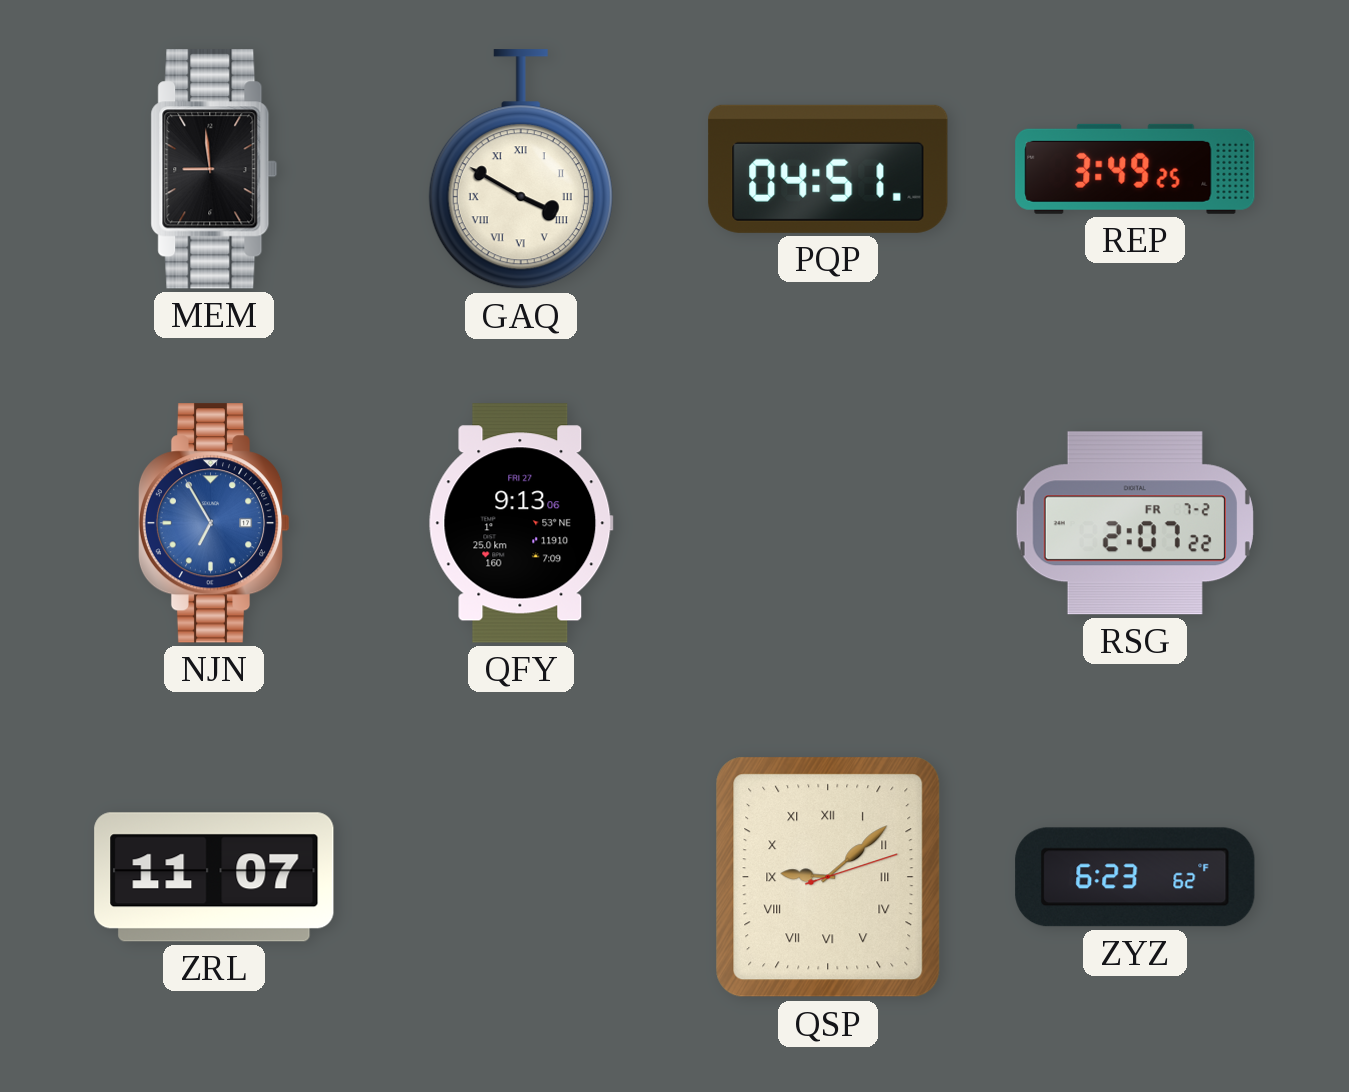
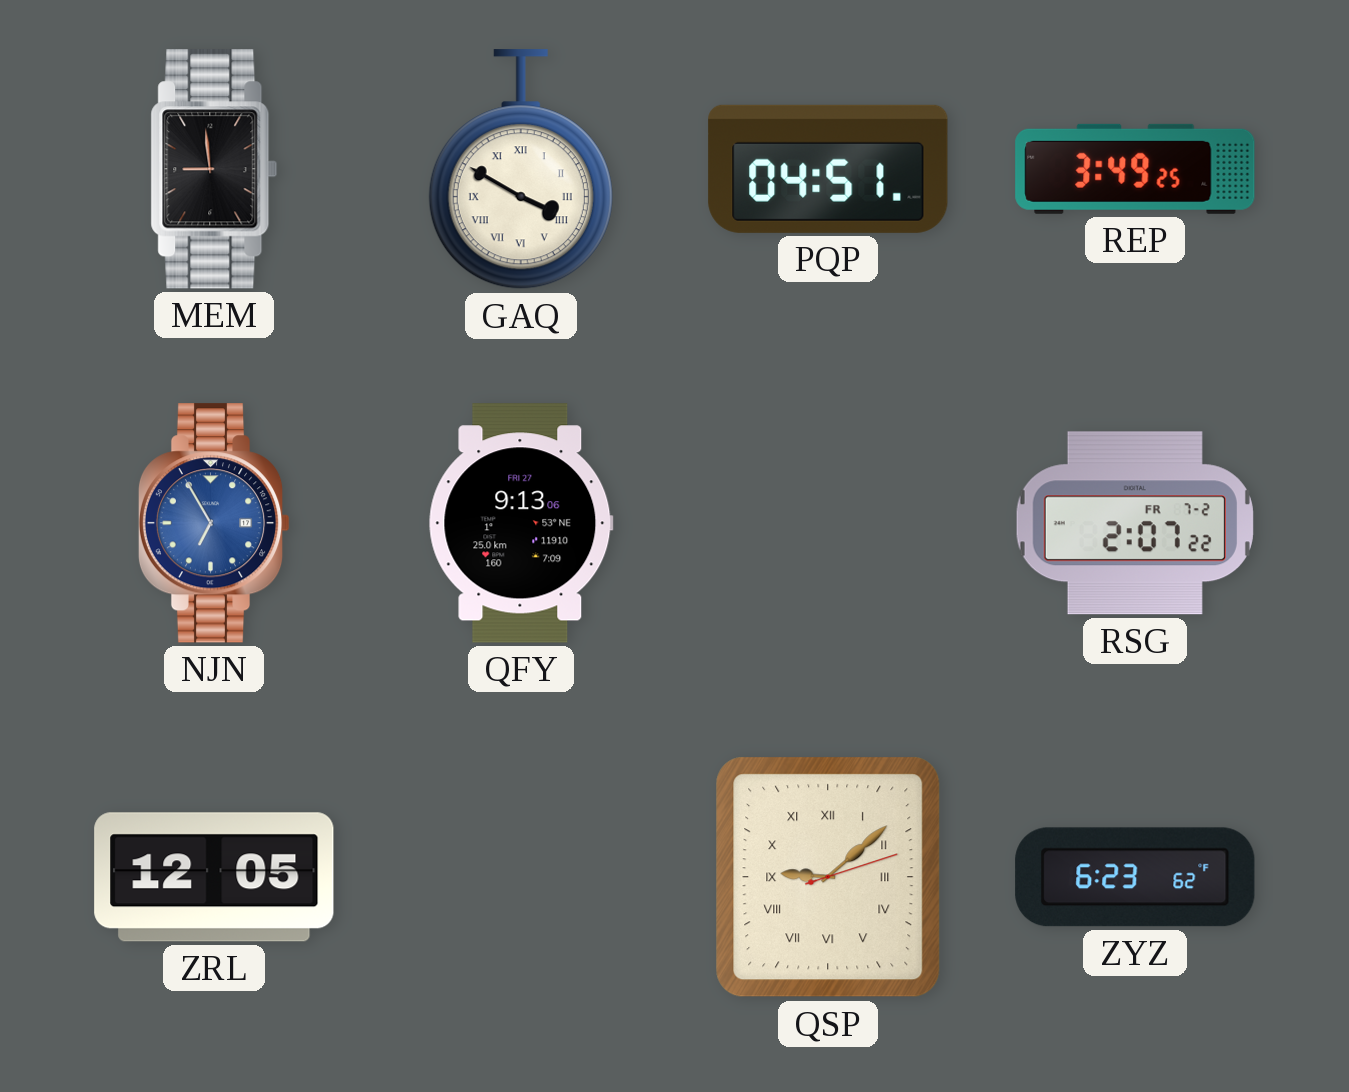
ZRL: 11:07 -> 12:05 (214, 877)
